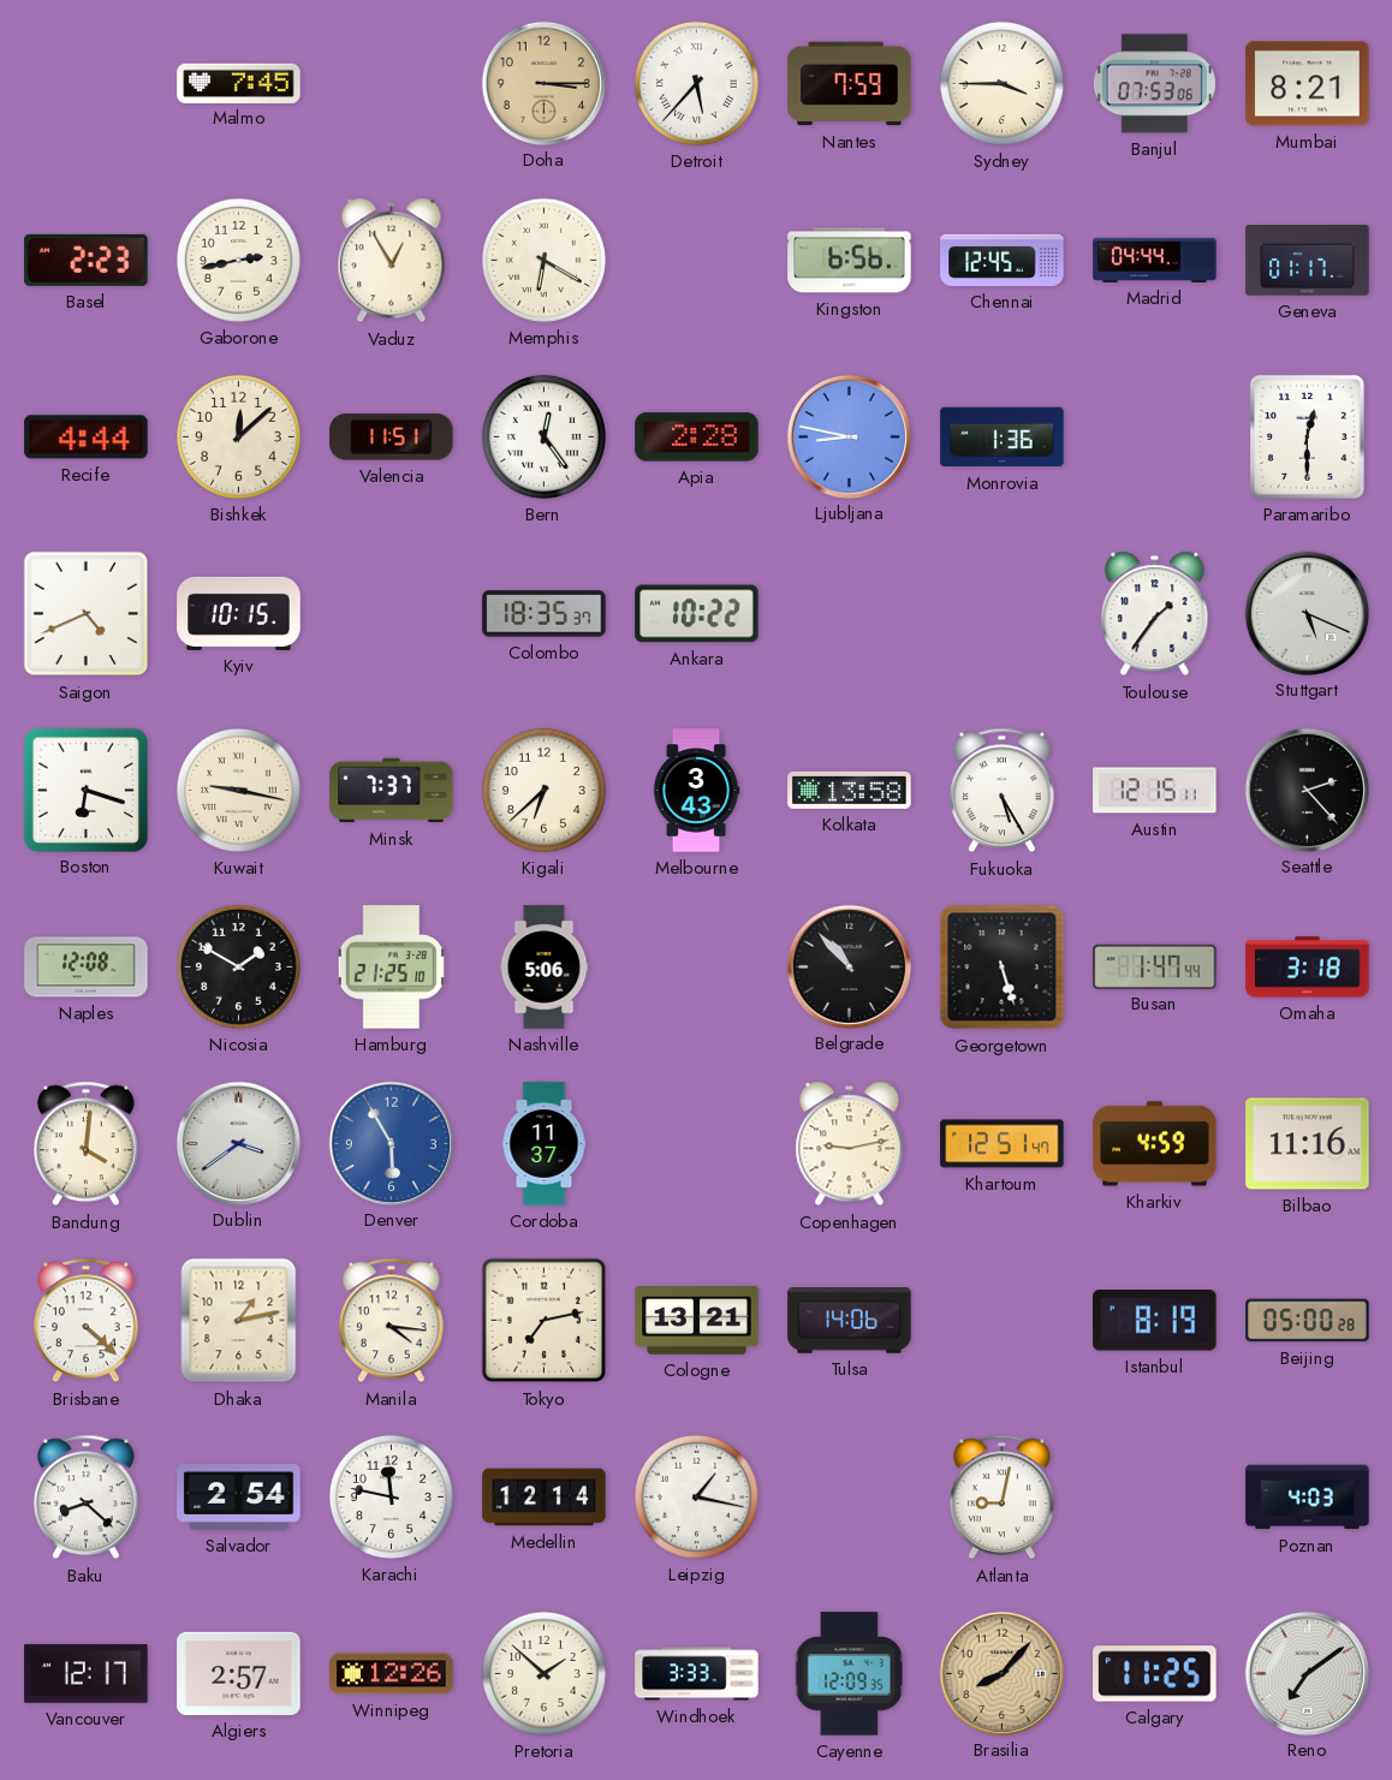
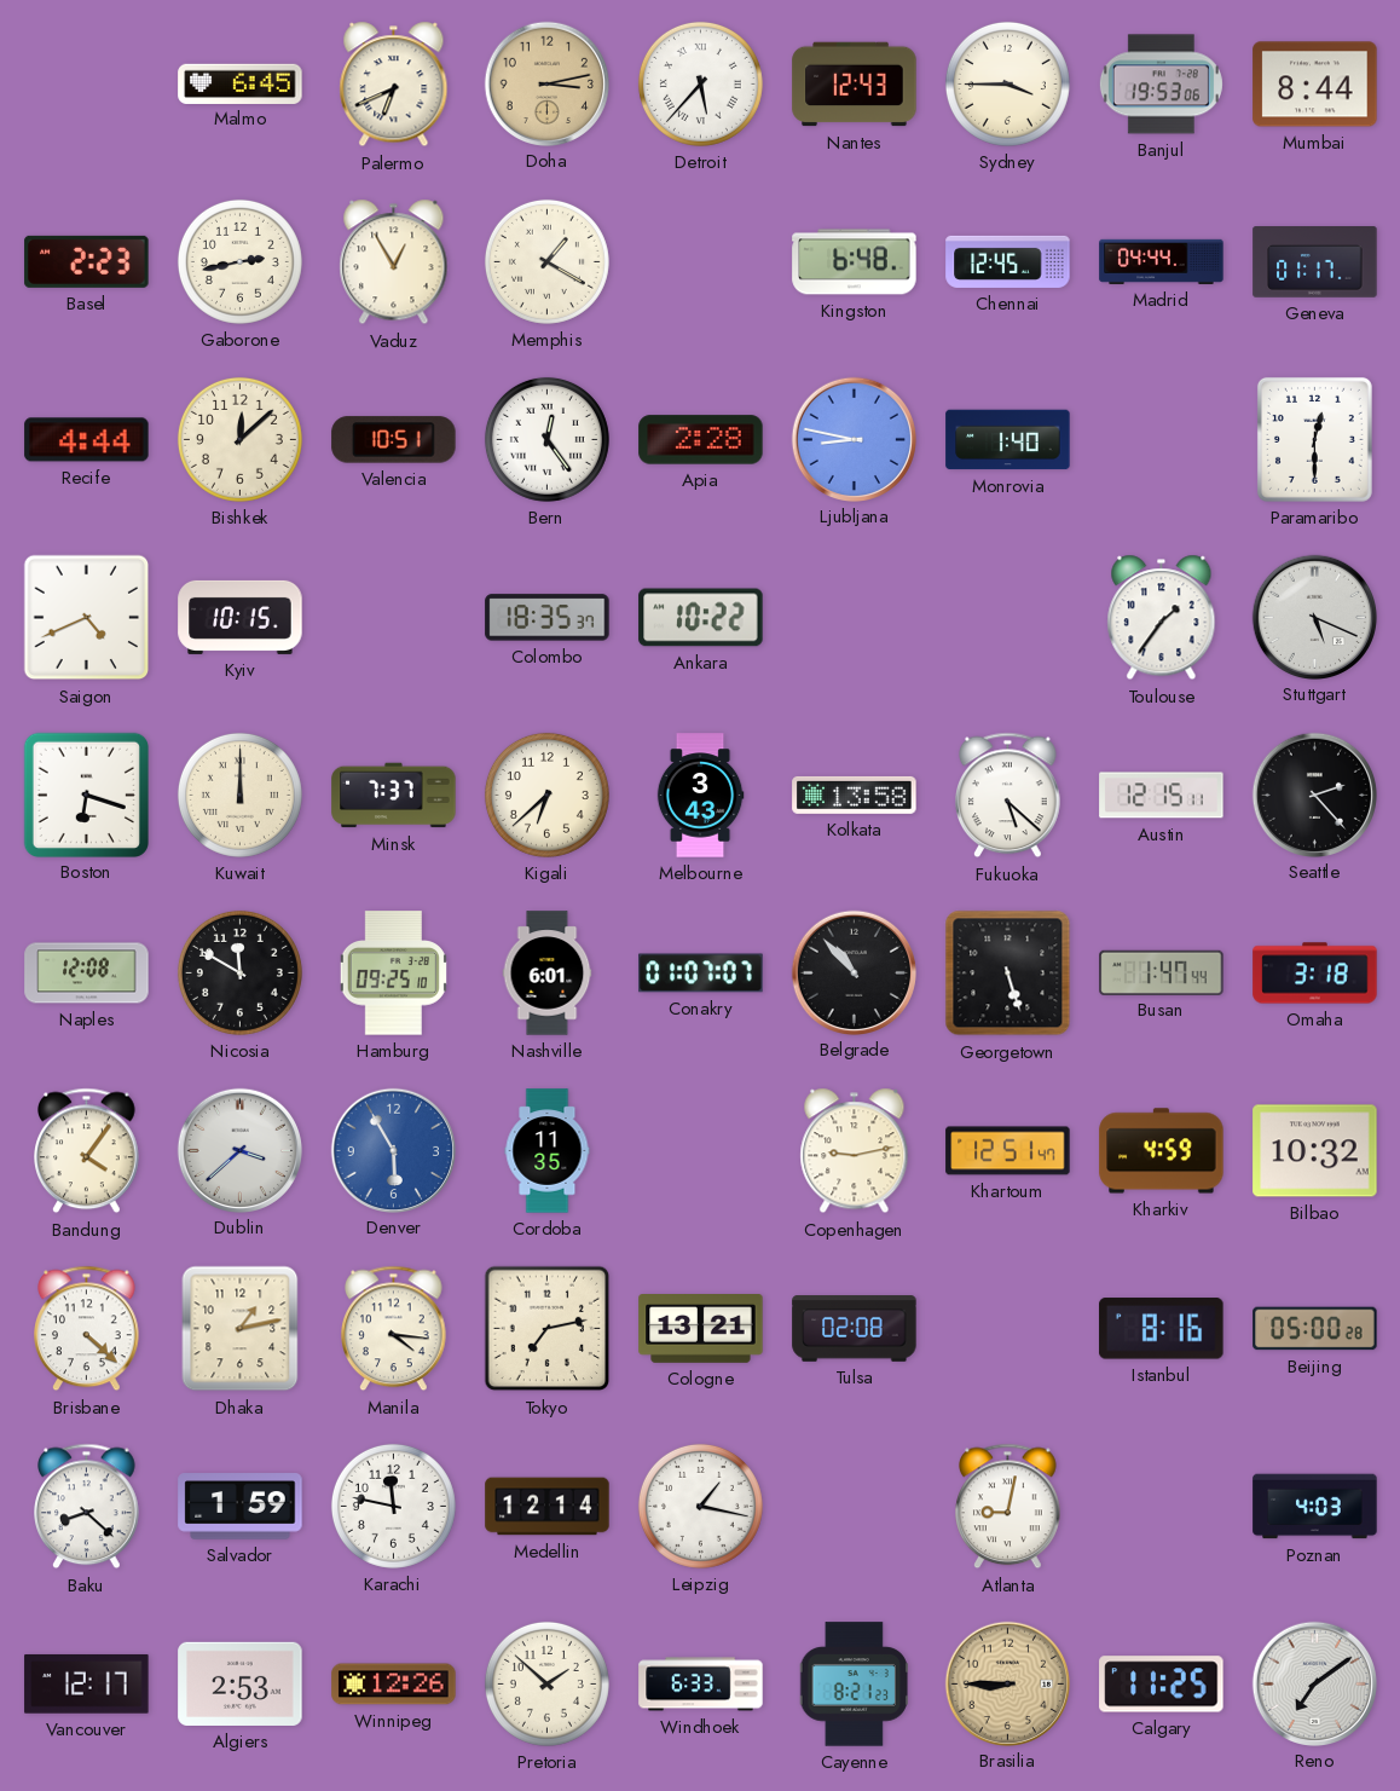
Malmo: 7:45 -> 6:45 (241, 83)
Palermo: none -> 6:41 (394, 85)
Doha: 3:15 -> 3:13 (546, 83)
Nantes: 7:59 -> 12:43 (855, 85)
Banjul: 07:53 -> 19:53 (1161, 85)
Mumbai: 8:21 -> 8:44 (1315, 85)
Memphis: 6:20 -> 1:20 (546, 261)
Kingston: 6:56 -> 6:48 (855, 262)
Valencia: 11:51 -> 10:51 (394, 440)
Monrovia: 1:36 -> 1:40 (1008, 440)
Kuwait: 9:17 -> 12:00 (239, 795)
Fukuoka: 5:25 -> 5:22 (1008, 796)
Nicosia: 1:50 -> 11:50 (239, 972)
Hamburg: 21:25 -> 09:25 (393, 974)
Nashville: 5:06 -> 6:01 (548, 974)
Conakry: none -> 01:07 (701, 974)
Bandung: 4:01 -> 4:06 (87, 1151)
Dublin: 3:39 -> 3:38 (239, 1150)
Cordoba: 11:37 -> 11:35 (548, 1151)
Bilbao: 11:16 -> 10:32 (1315, 1151)
Tulsa: 14:06 -> 02:08 (855, 1329)
Istanbul: 8:19 -> 8:16 (1162, 1329)
Salvador: 2:54 -> 1:59 (241, 1507)
Algiers: 2:57 -> 2:53 (241, 1683)
Windhoek: 3:33 -> 6:33 (701, 1685)
Cayenne: 12:09 -> 8:21 (854, 1685)
Brasilia: 8:07 -> 8:45 (1007, 1683)
